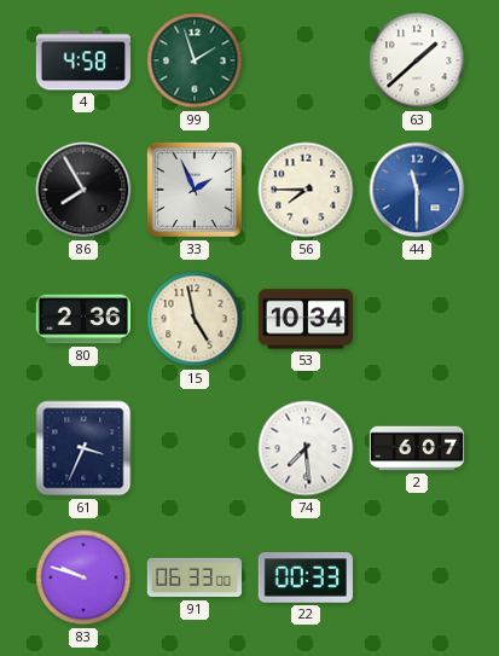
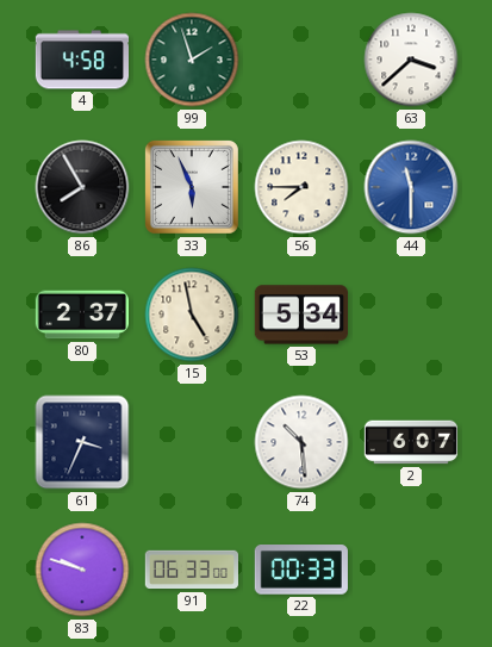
63: 1:38 -> 3:38 (411, 60)
33: 1:56 -> 5:56 (192, 187)
80: 2:36 -> 2:37 (81, 315)
53: 10:34 -> 5:34 (300, 315)
74: 7:29 -> 10:29 (301, 442)
